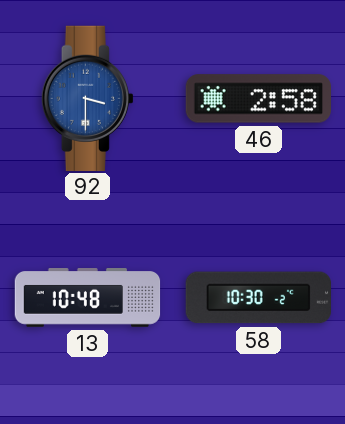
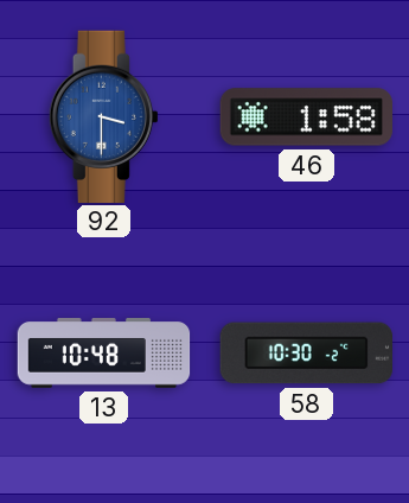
46: 2:58 -> 1:58 (306, 117)
